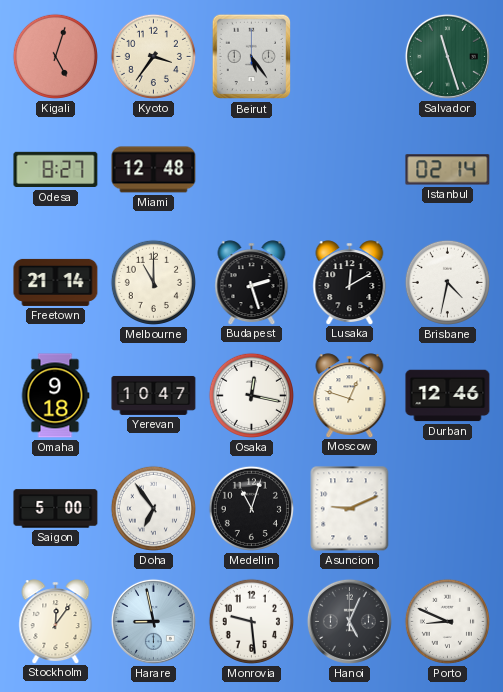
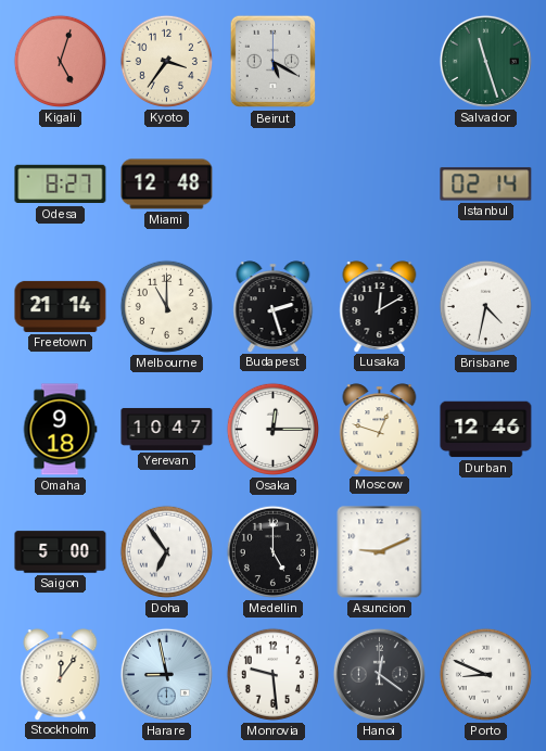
Beirut: 5:24 -> 5:20 (272, 62)
Osaka: 12:17 -> 12:15 (272, 429)
Medellin: 11:03 -> 5:00 (272, 551)
Hanoi: 5:04 -> 12:21 (379, 674)
